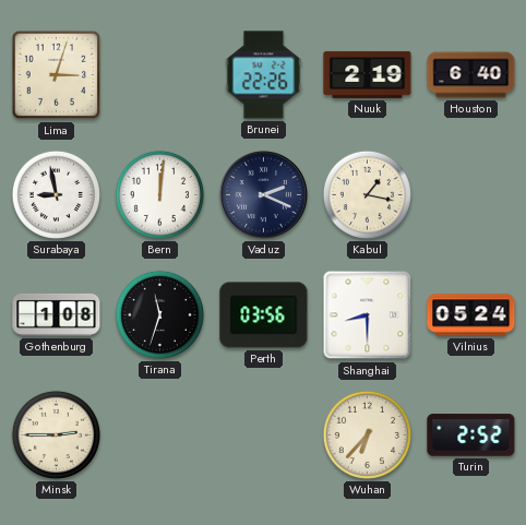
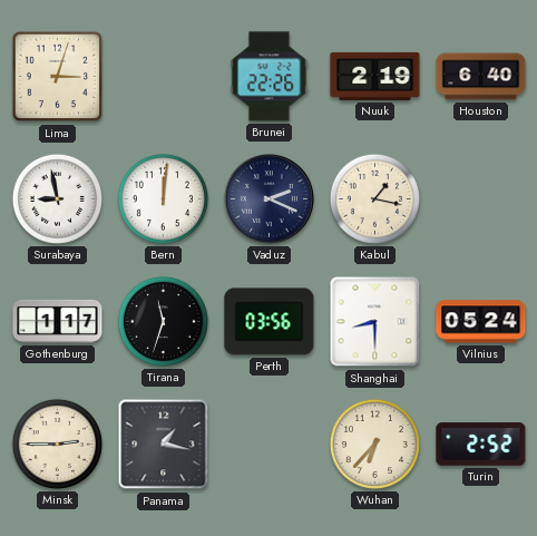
Gothenburg: 1:08 -> 1:17 (58, 321)
Panama: none -> 1:17 (164, 445)
